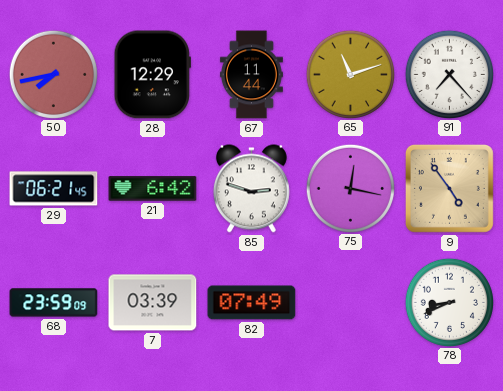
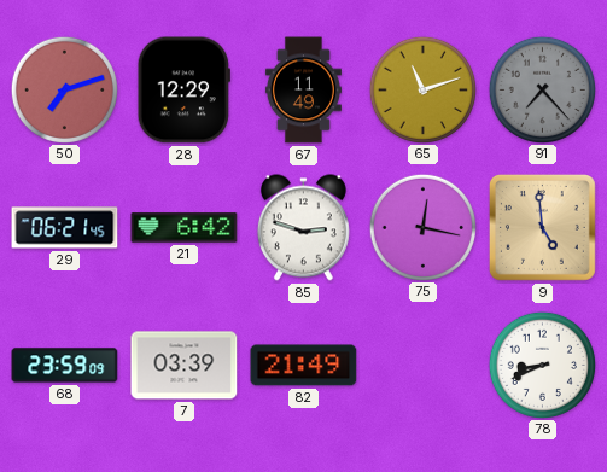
50: 7:43 -> 7:12 (64, 89)
67: 11:44 -> 11:49 (303, 91)
91 dial: white -> grey (542, 89)
9: 4:54 -> 4:59 (542, 227)
82: 07:49 -> 21:49 (304, 366)
